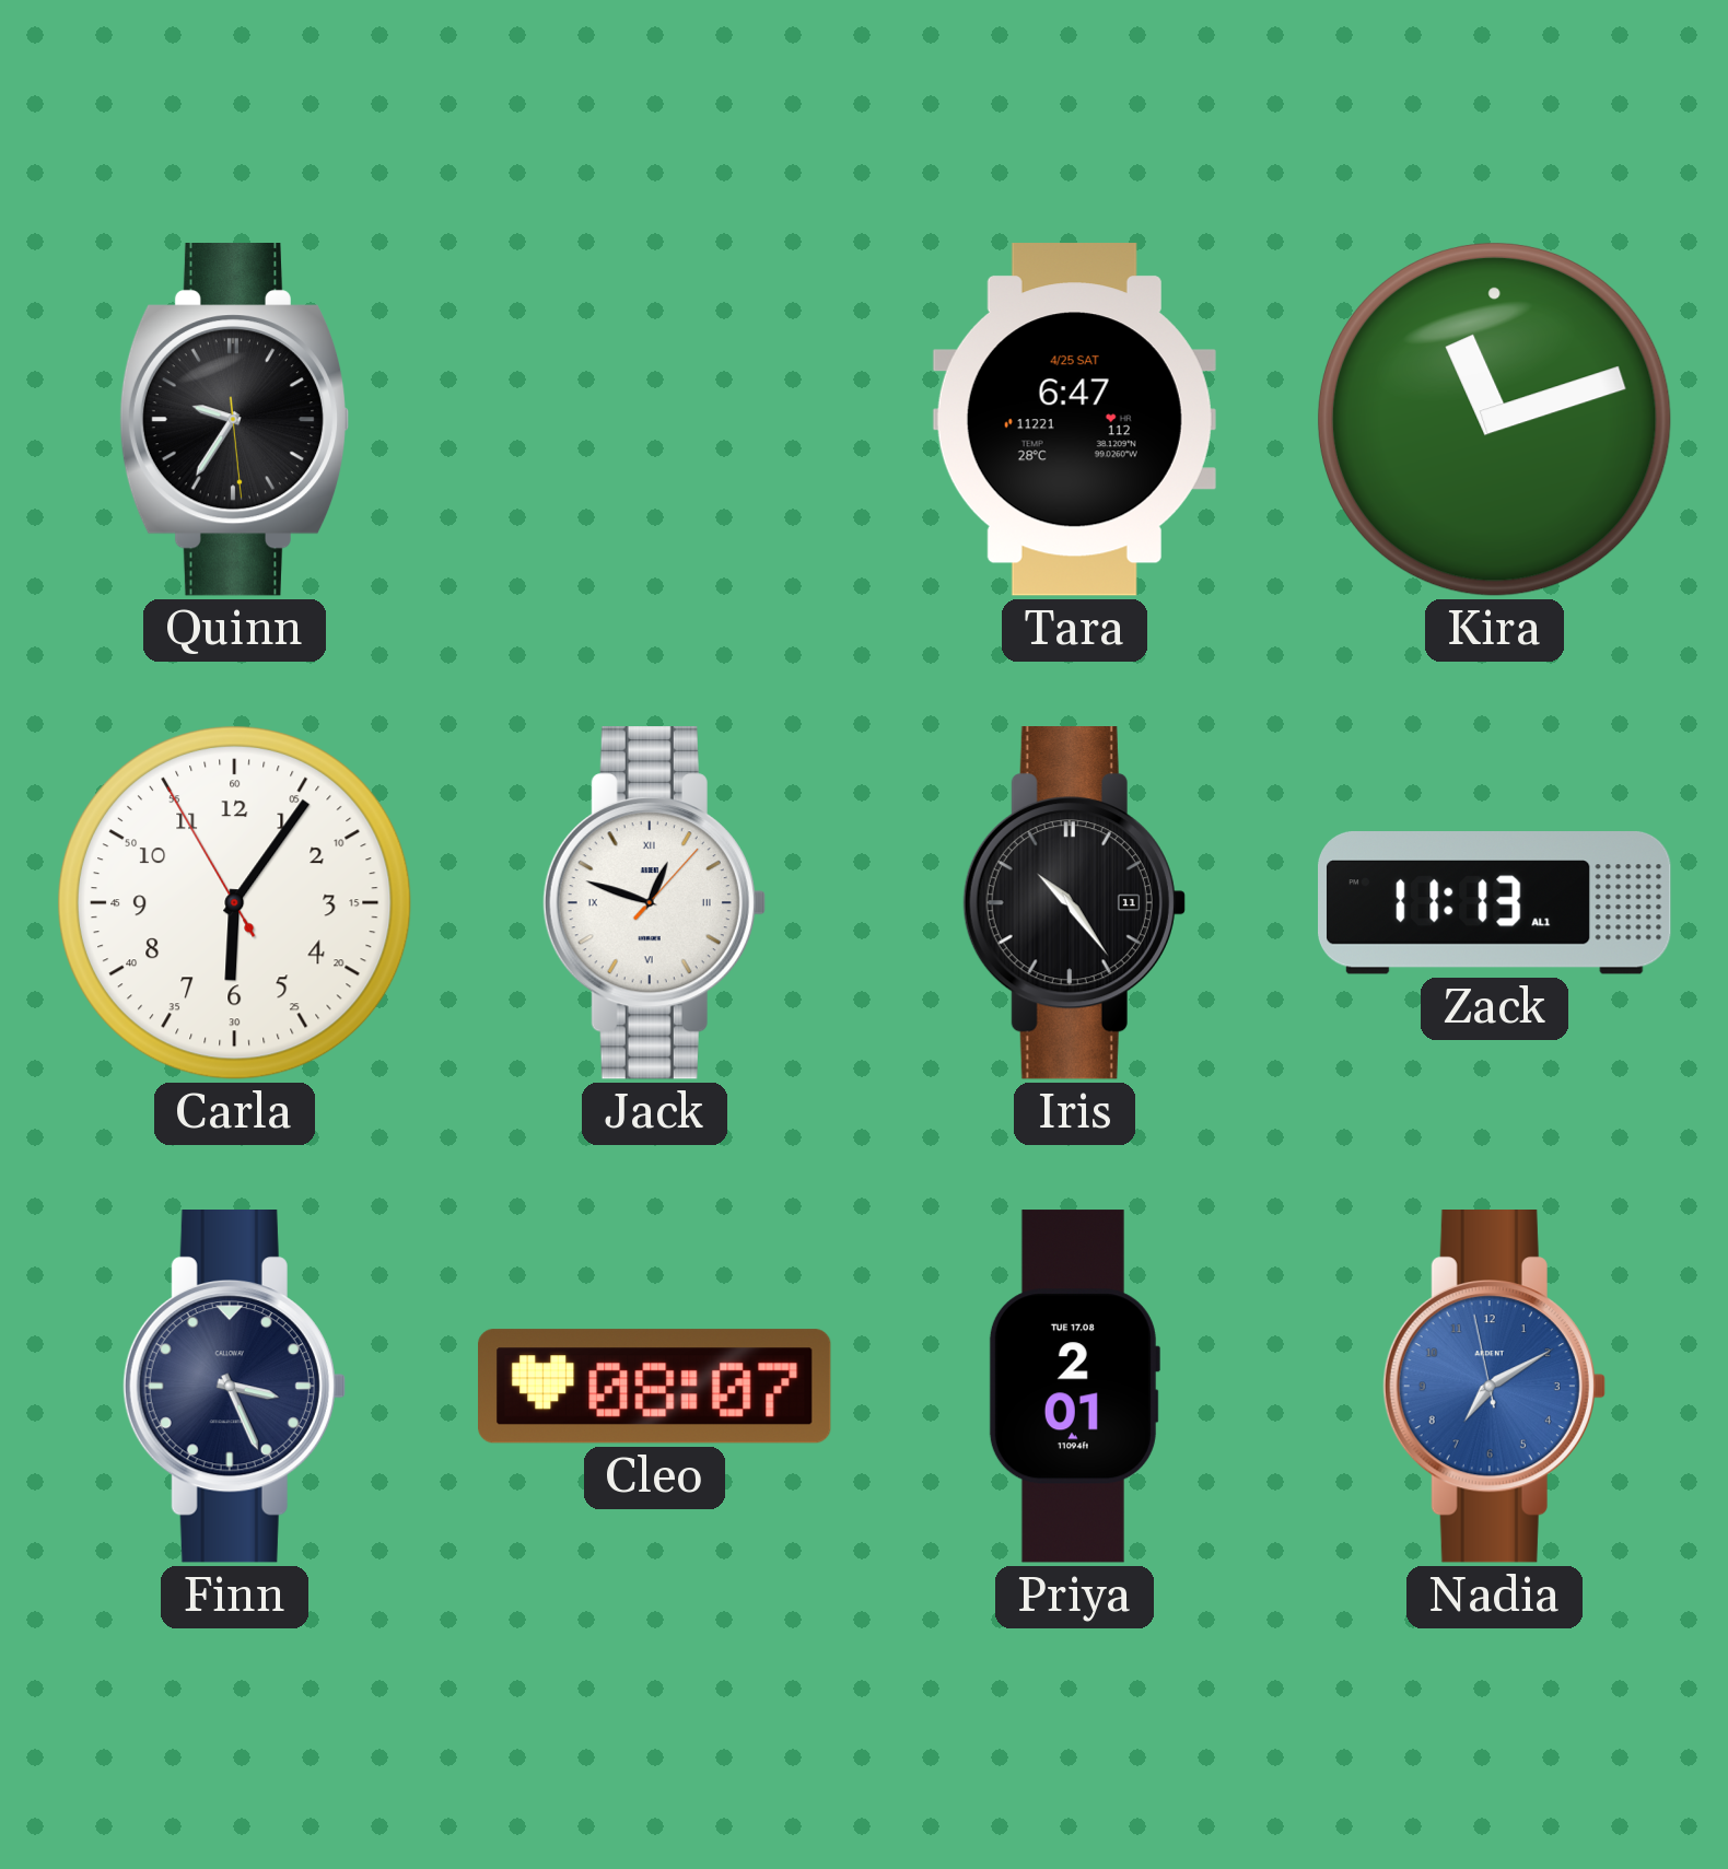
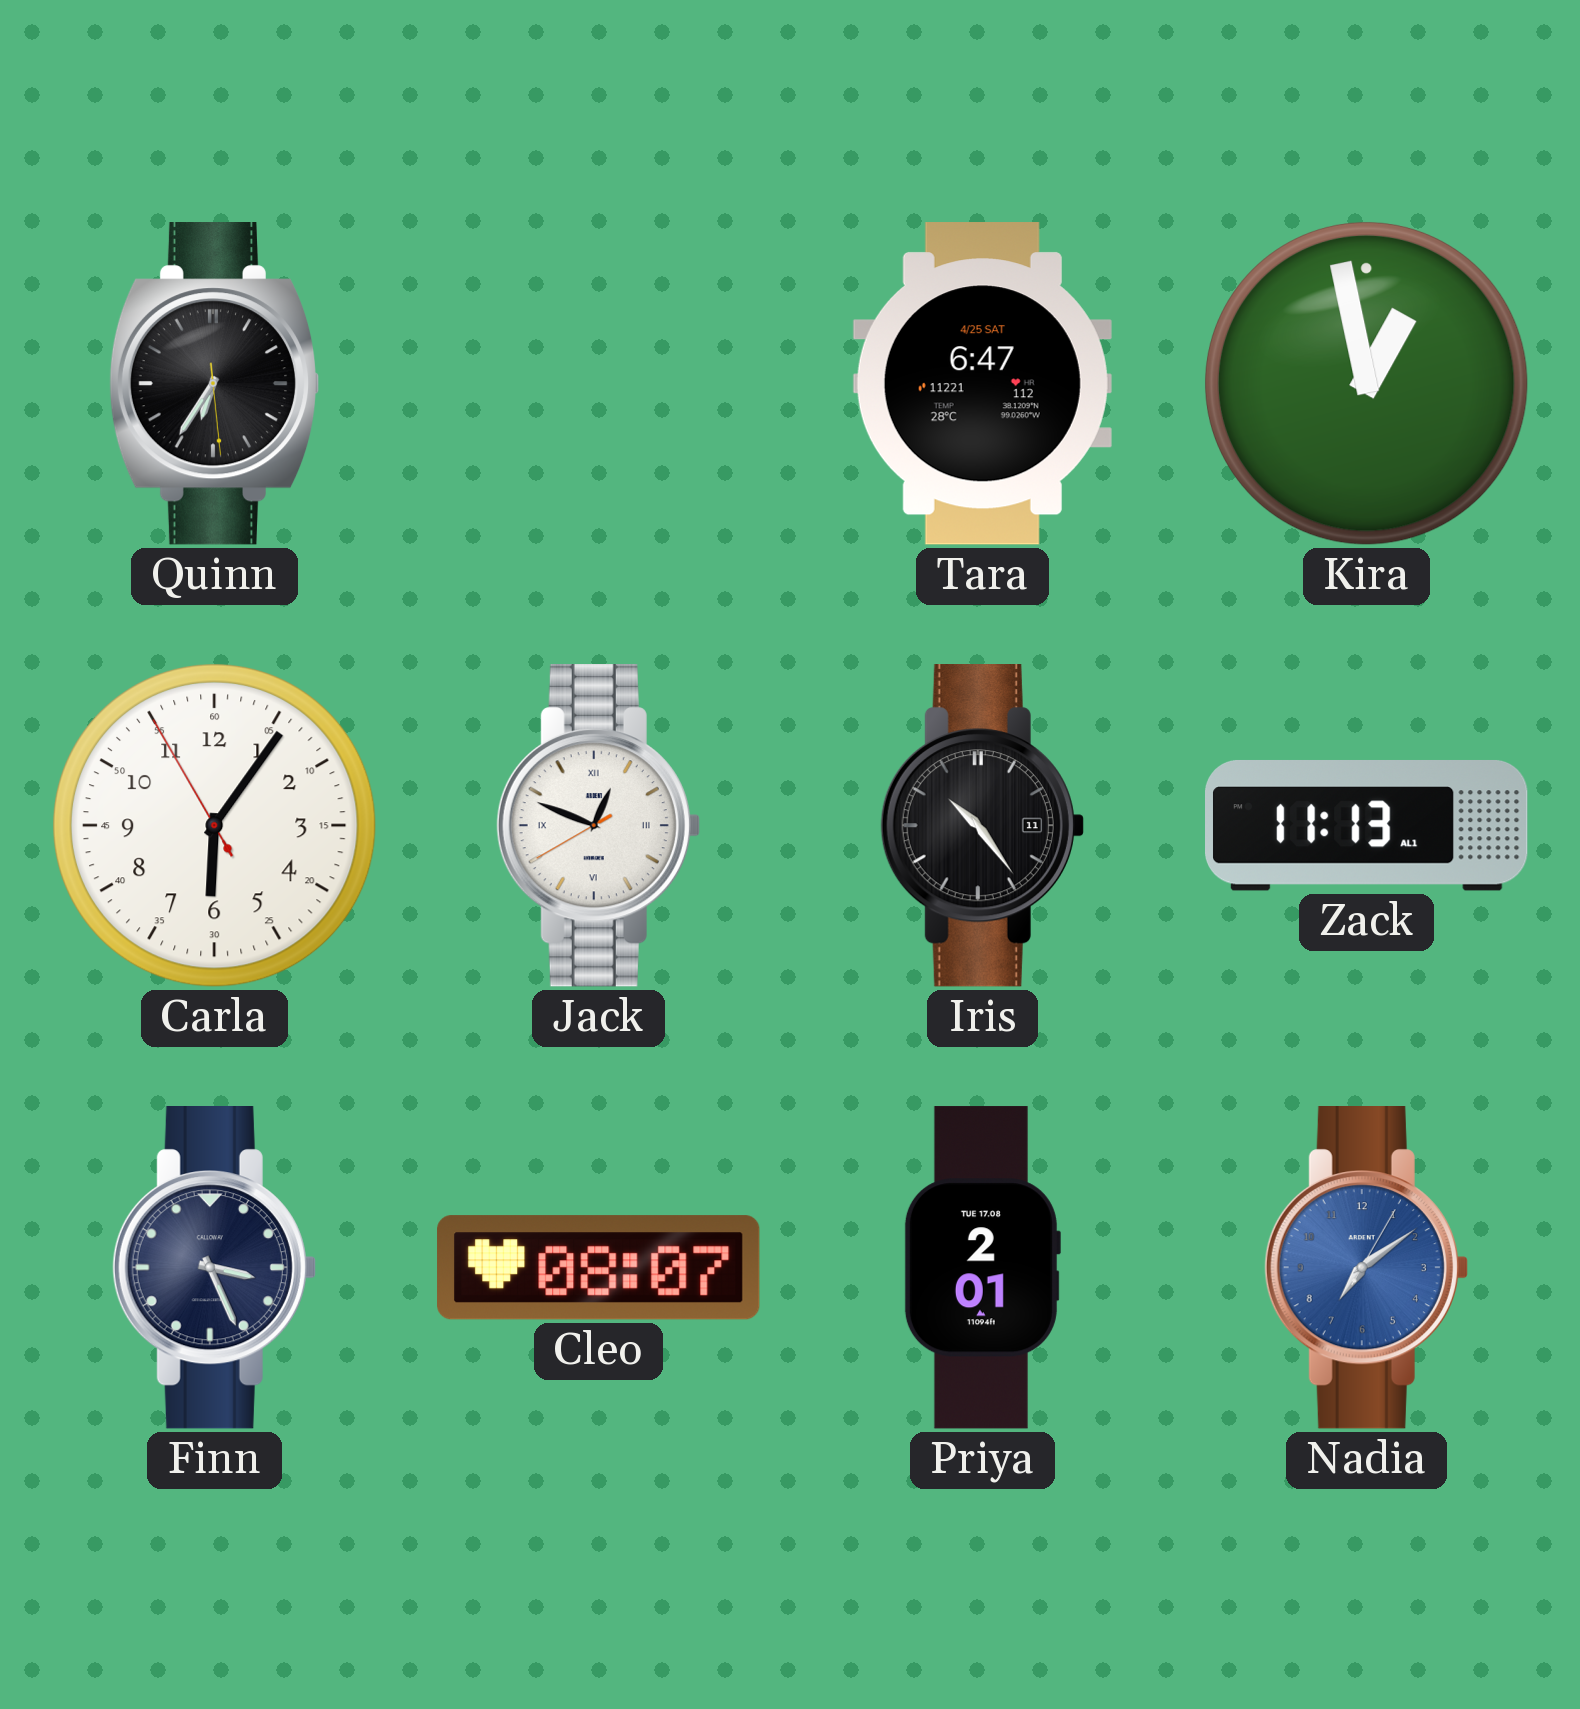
Quinn: 9:35 -> 6:35 (214, 384)
Kira: 11:12 -> 12:58 (1366, 383)
Jack: 12:48:07 -> 12:48:40 (598, 826)
Nadia: 7:09:58 -> 7:09:05 (1366, 1268)
